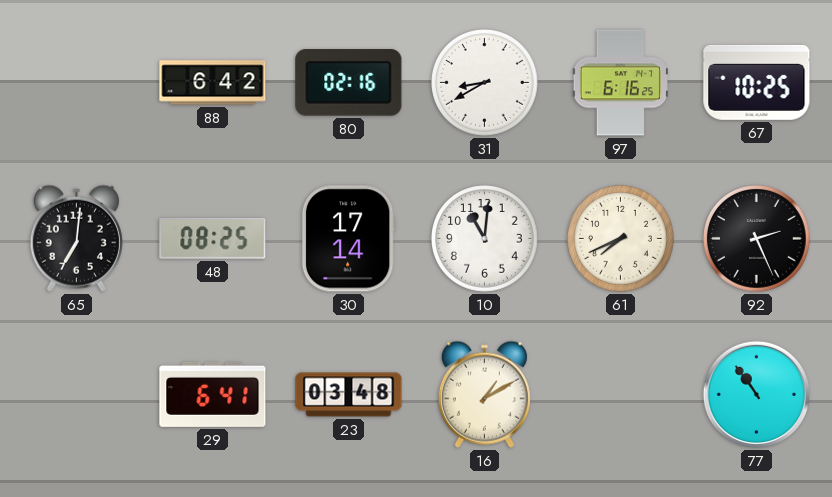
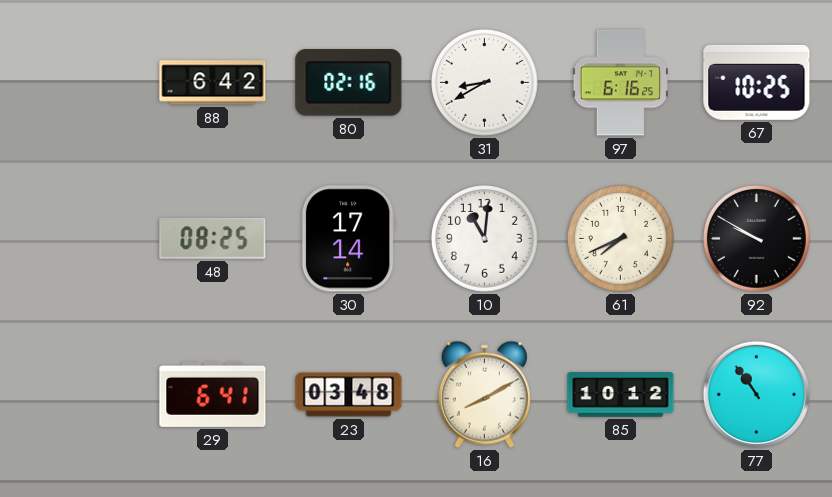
65: 7:01 -> none (76, 238)
92: 2:26 -> 9:50 (757, 239)
16: 1:10 -> 8:10 (484, 394)
85: none -> 10:12 (621, 395)
